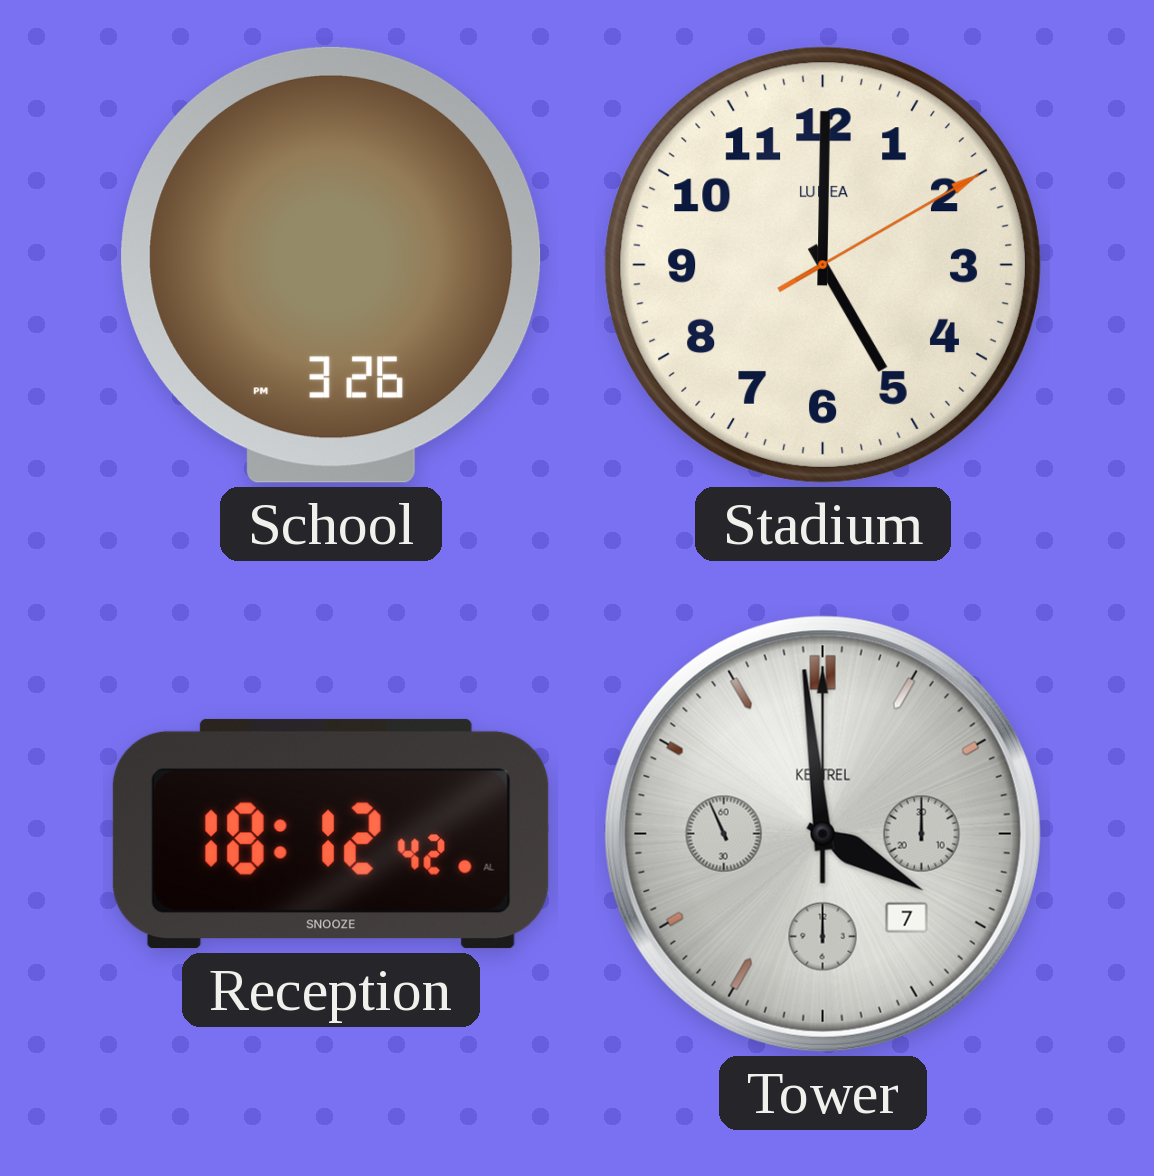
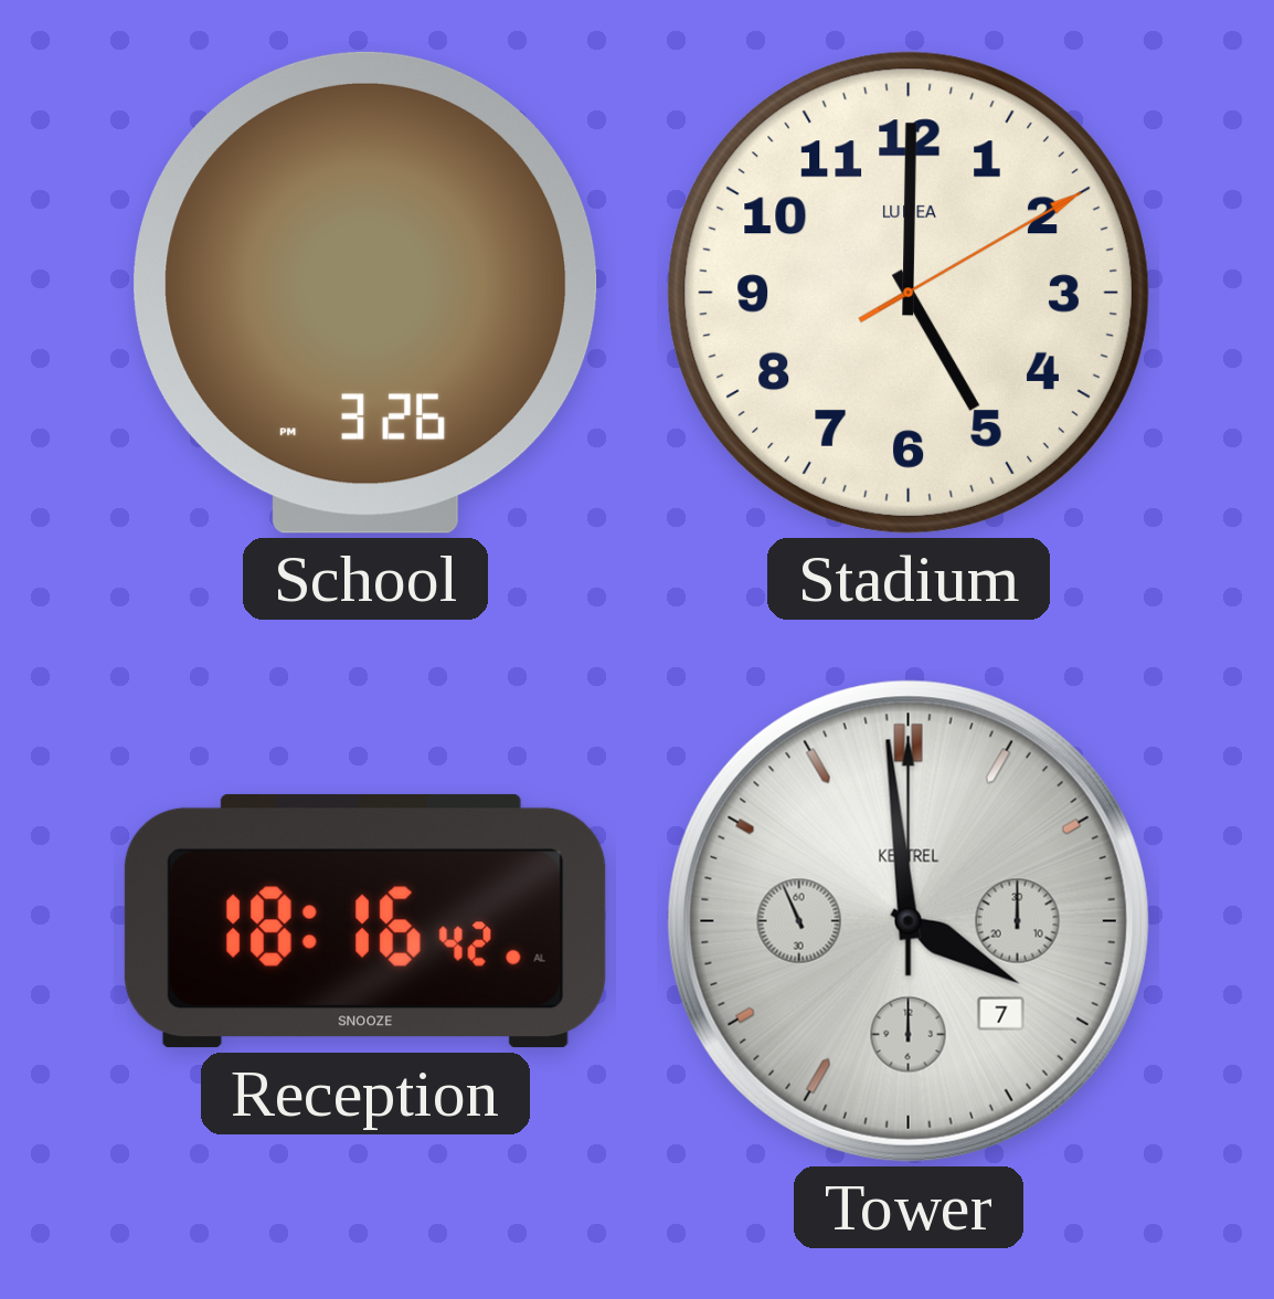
Reception: 18:12 -> 18:16 (365, 921)
